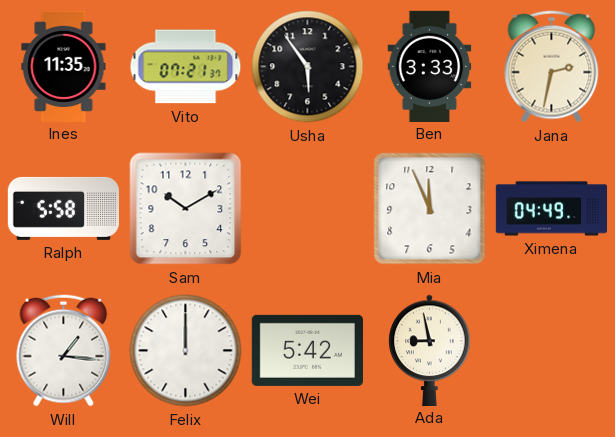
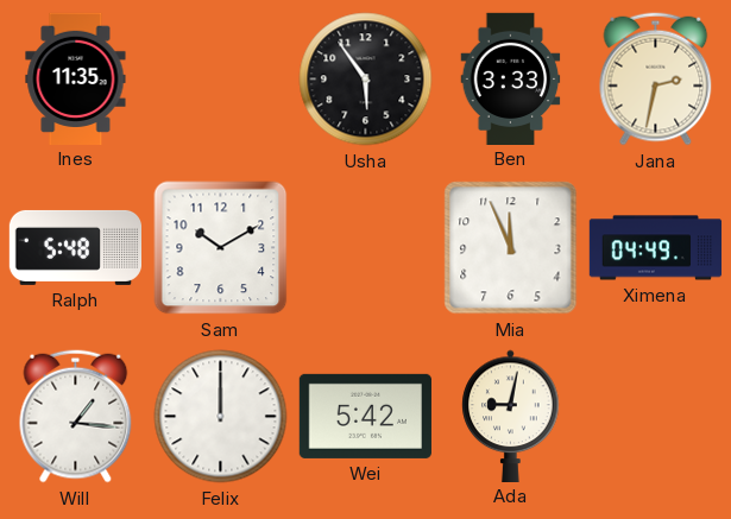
Vito: 07:21 -> none (186, 67)
Ralph: 5:58 -> 5:48 (75, 247)
Ada: 8:58 -> 9:02 (511, 416)
